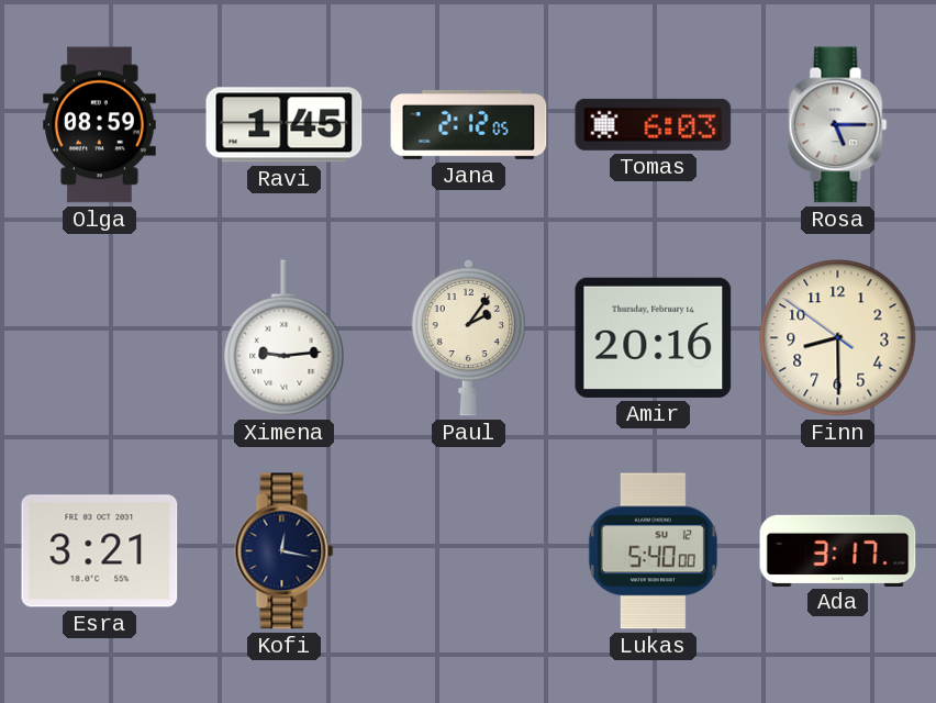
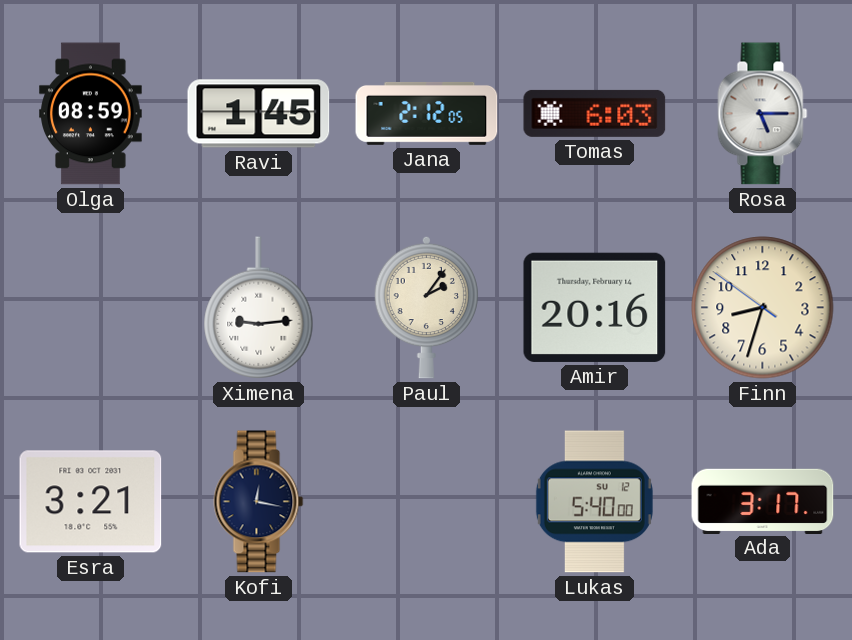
Finn: 8:29 -> 8:32 (763, 308)
